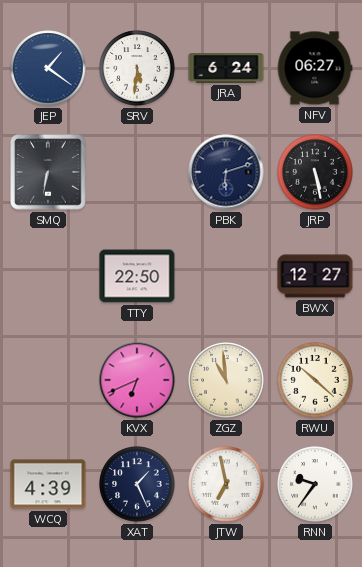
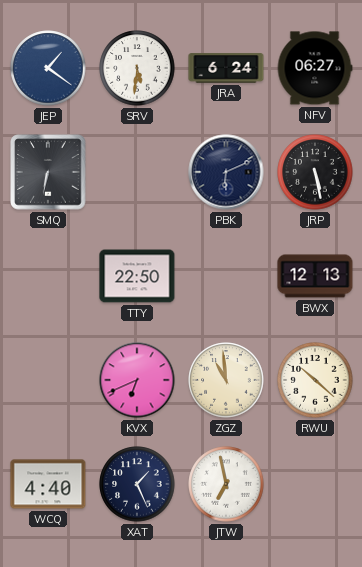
PBK: 6:12 -> 6:11 (226, 172)
BWX: 12:27 -> 12:13 (315, 276)
WCQ: 4:39 -> 4:40 (48, 484)
RNN: 9:36 -> none (315, 484)
